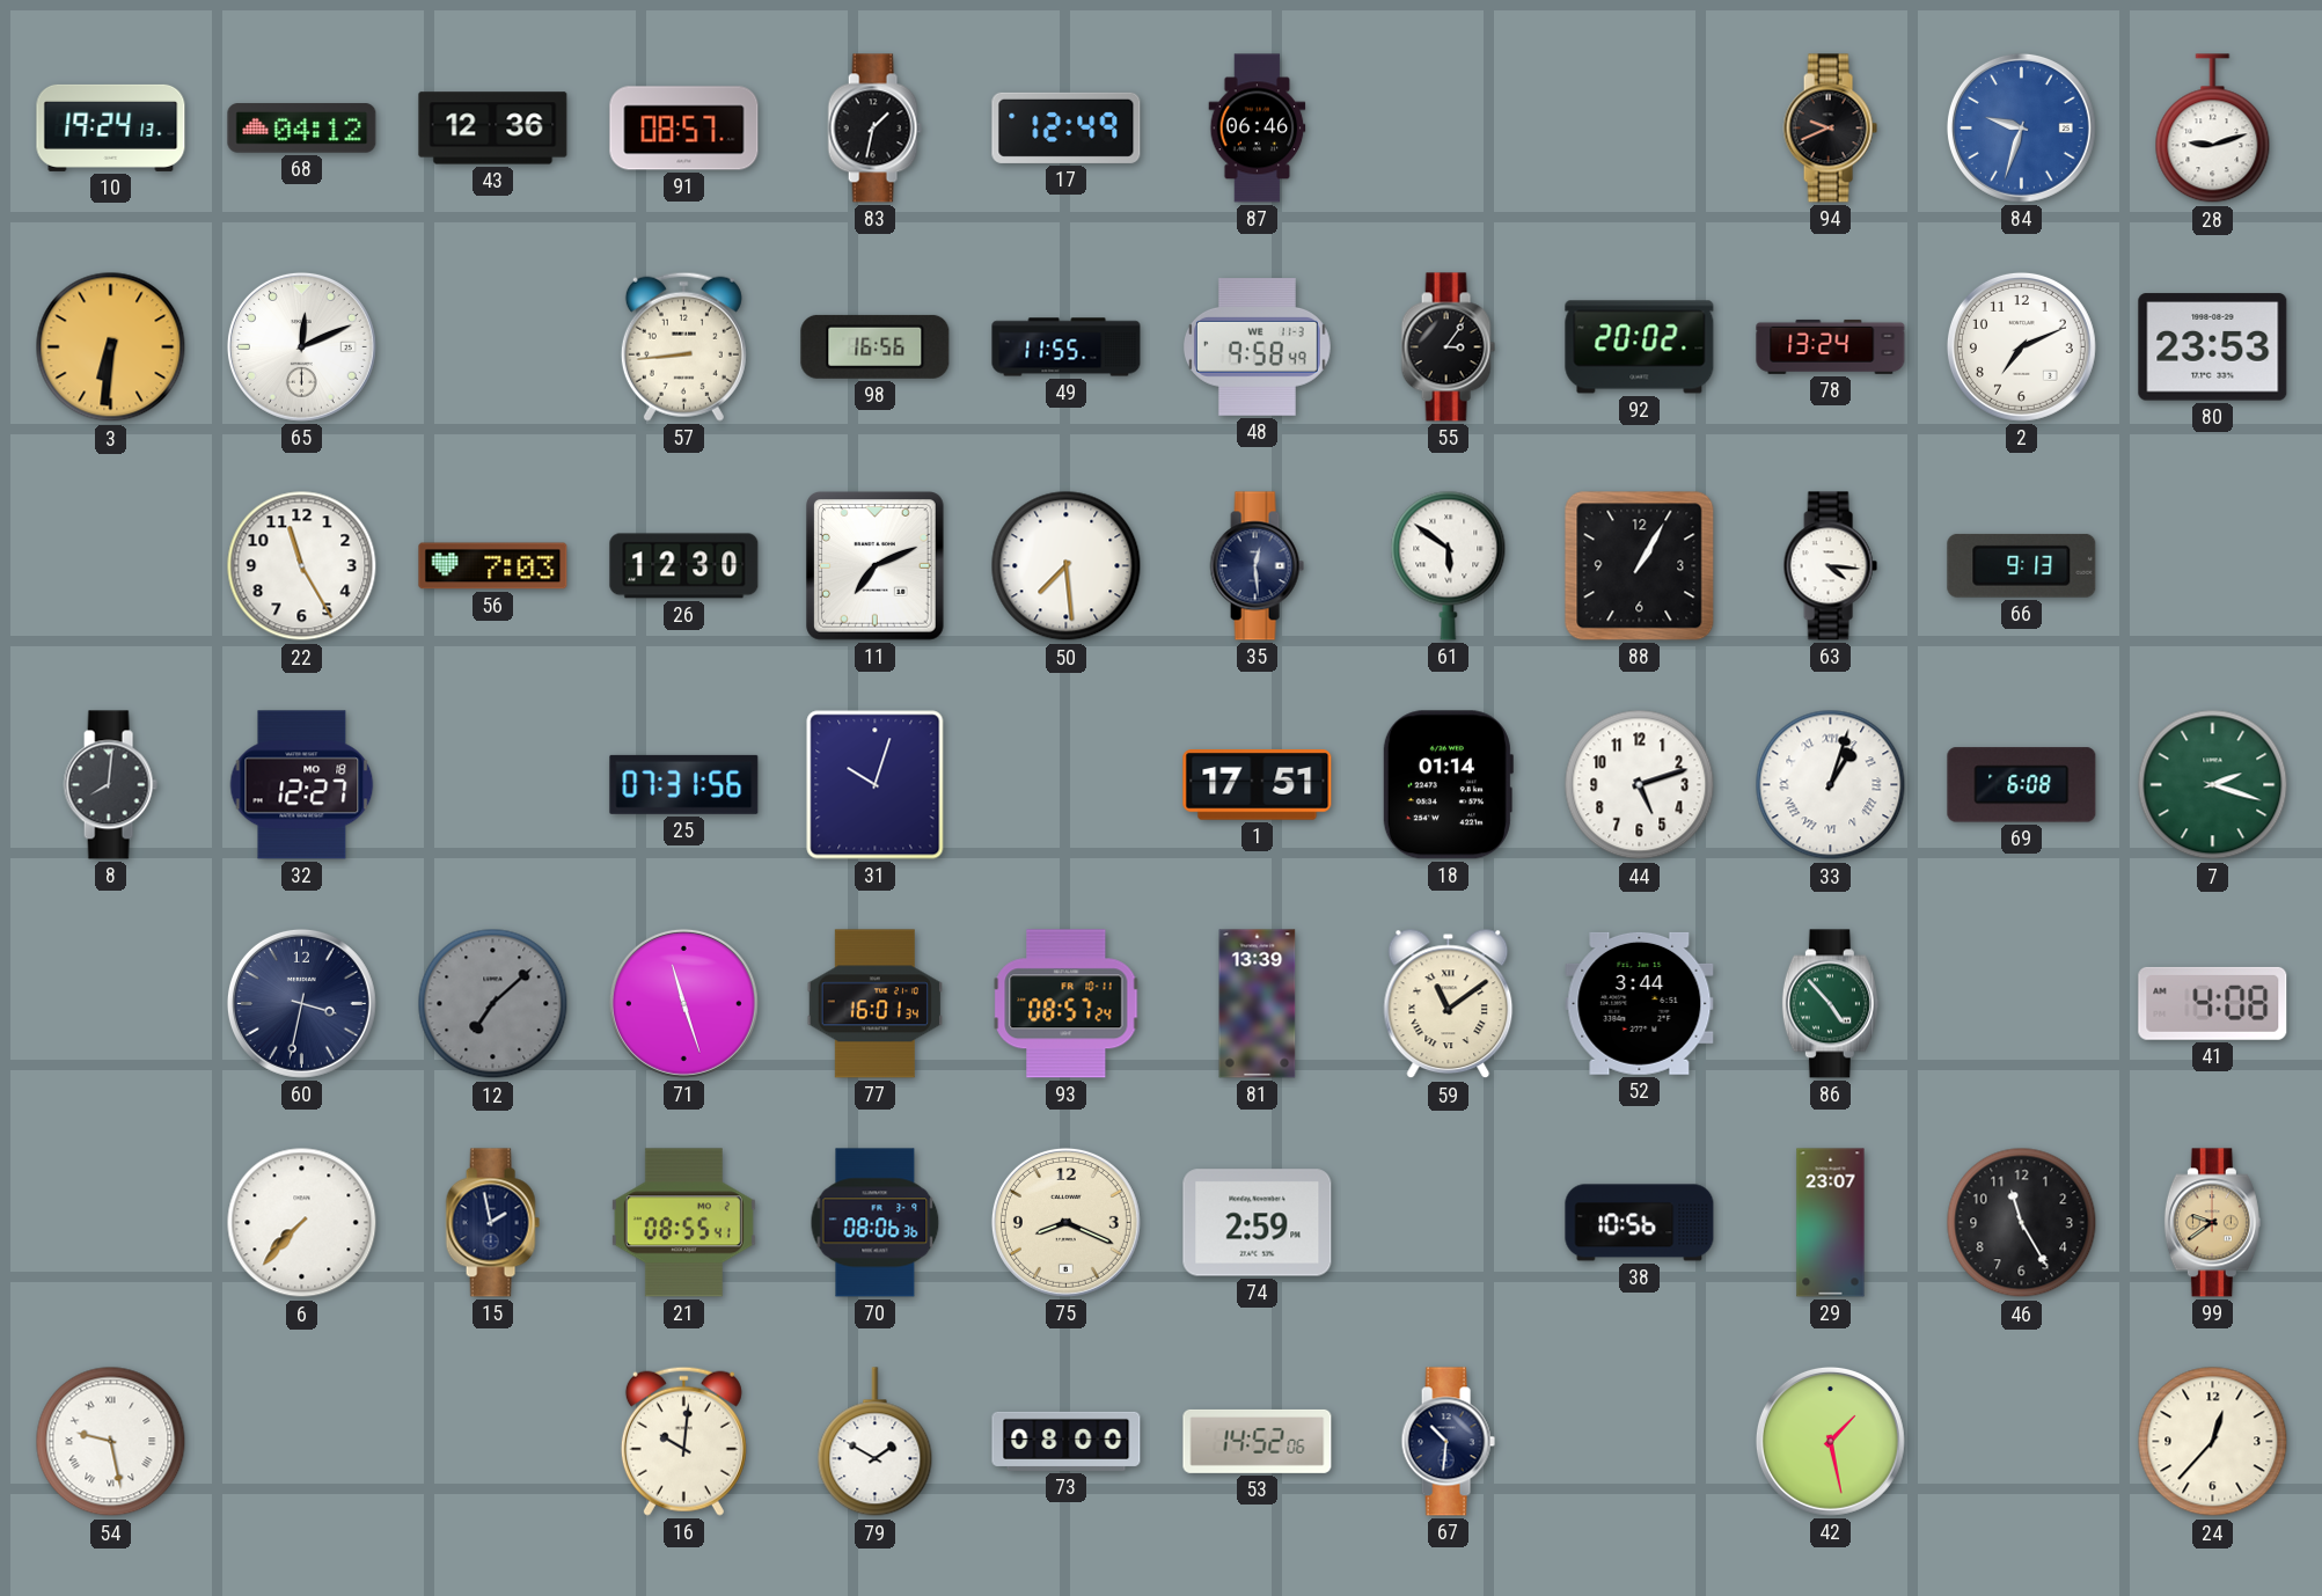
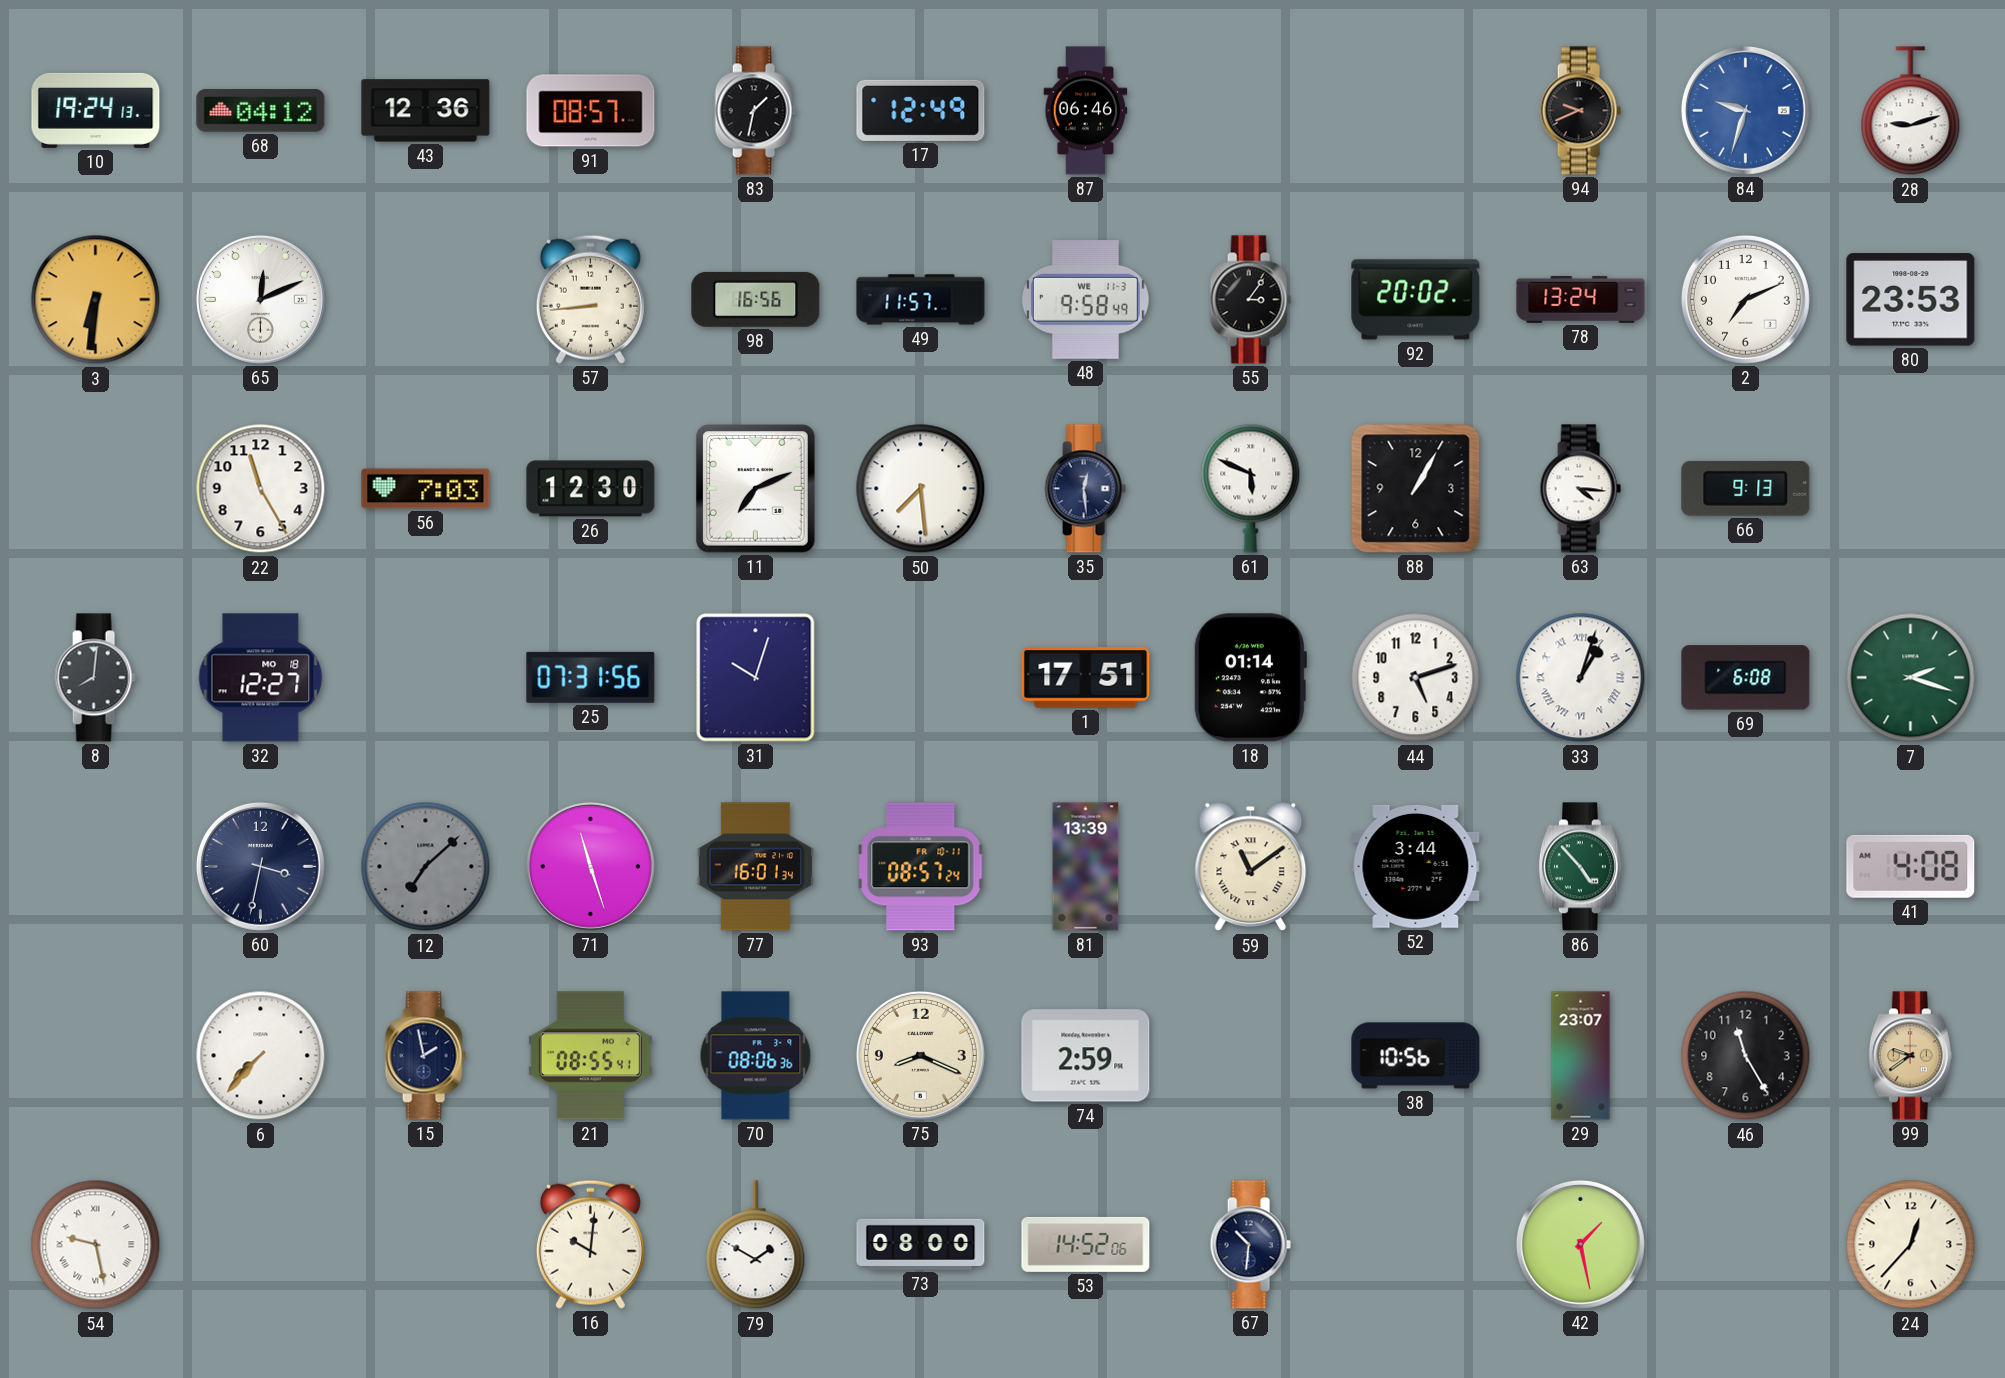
49: 11:55 -> 11:57 (921, 300)
61: 5:51 -> 5:49 (1251, 488)
